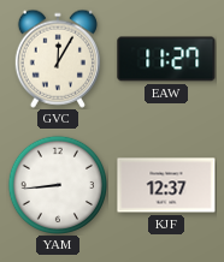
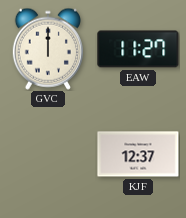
GVC: 12:05 -> 12:00 (48, 49)
YAM: 8:44 -> none (57, 184)
